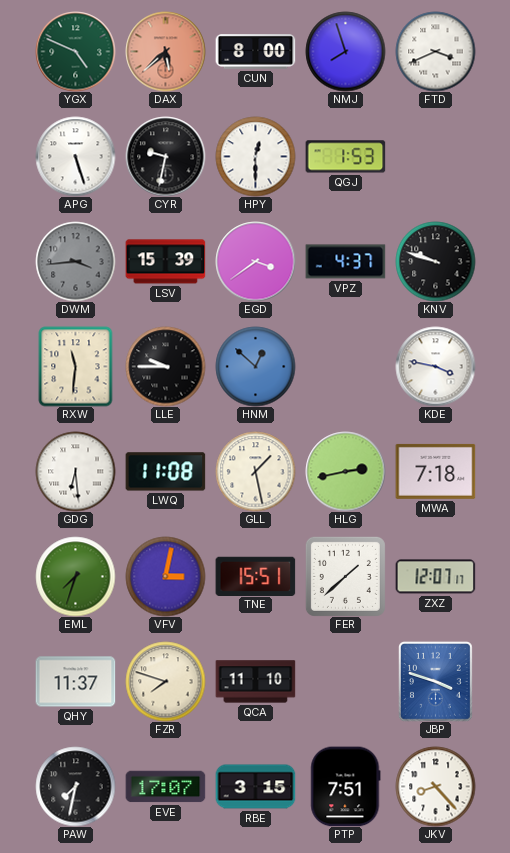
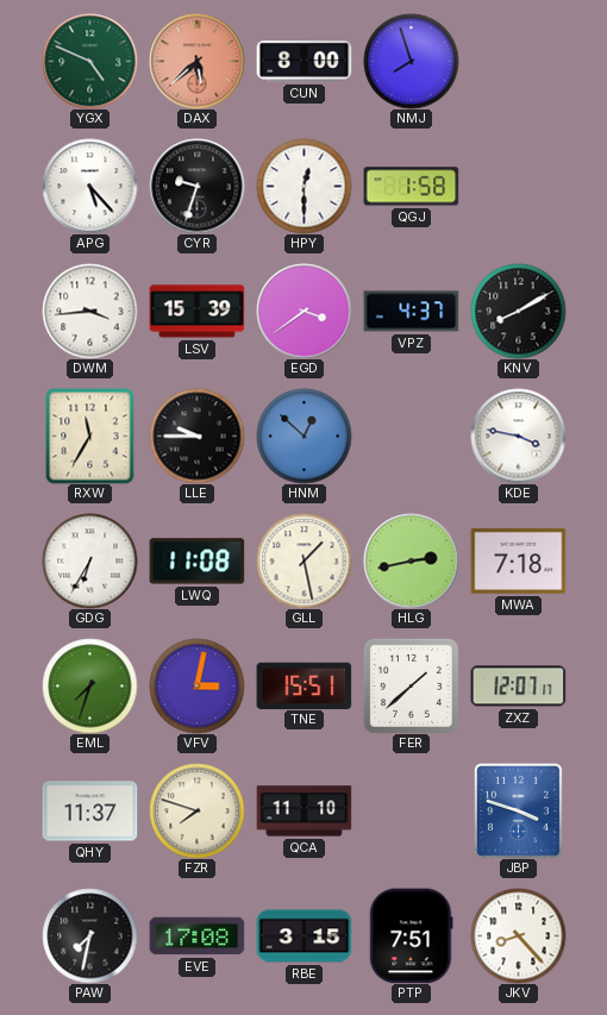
FTD: 3:41 -> none (435, 51)
APG: 5:27 -> 5:23 (89, 186)
CYR: 9:32 -> 9:33 (196, 186)
QGJ: 1:53 -> 1:58 (411, 187)
DWM dial: grey -> white (89, 311)
KNV: 9:48 -> 8:10 (518, 311)
RXW: 11:31 -> 11:35 (90, 436)
GDG: 6:29 -> 6:35 (89, 560)
EVE: 17:07 -> 17:08 (196, 936)
